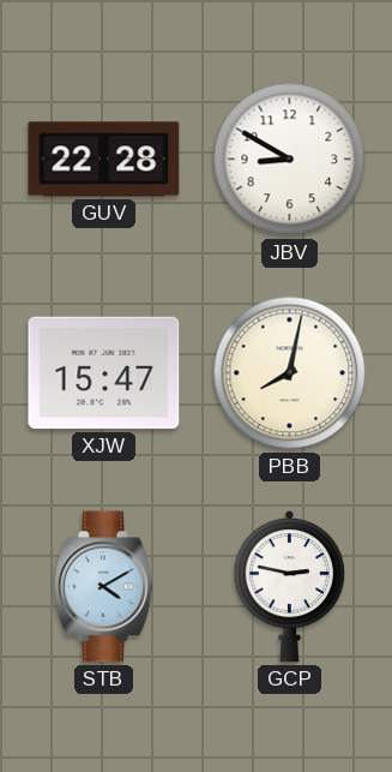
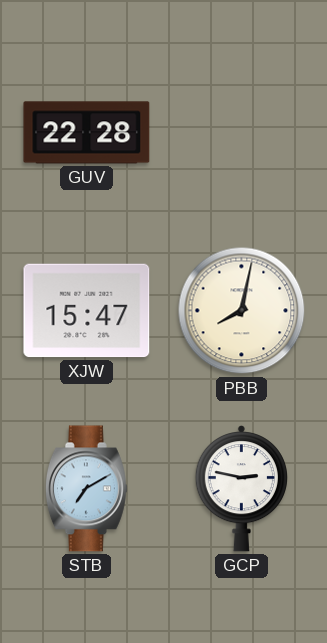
JBV: 8:50 -> none (290, 160)
STB: 4:10 -> 7:10 (86, 489)
